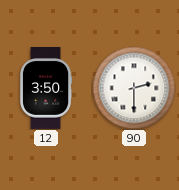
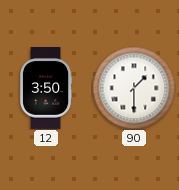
90: 2:30 -> 1:30 (134, 88)
